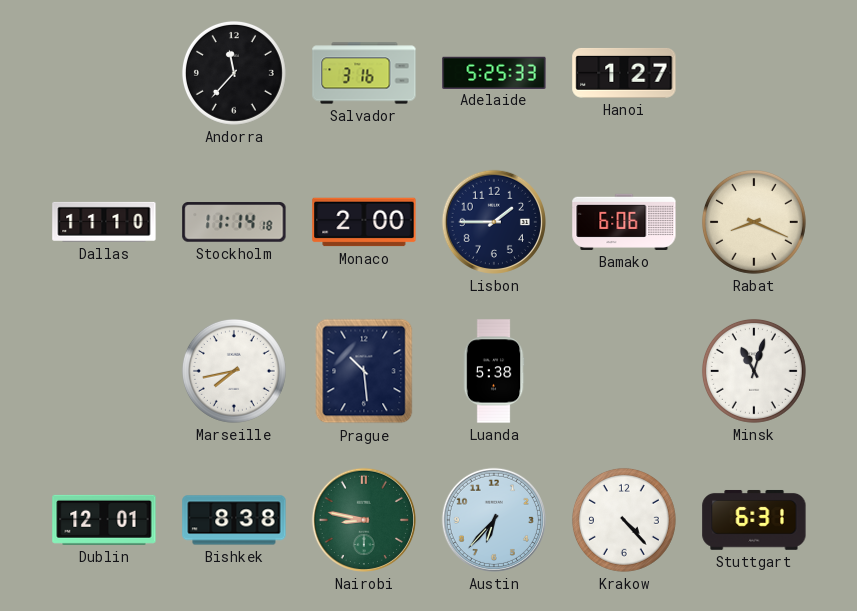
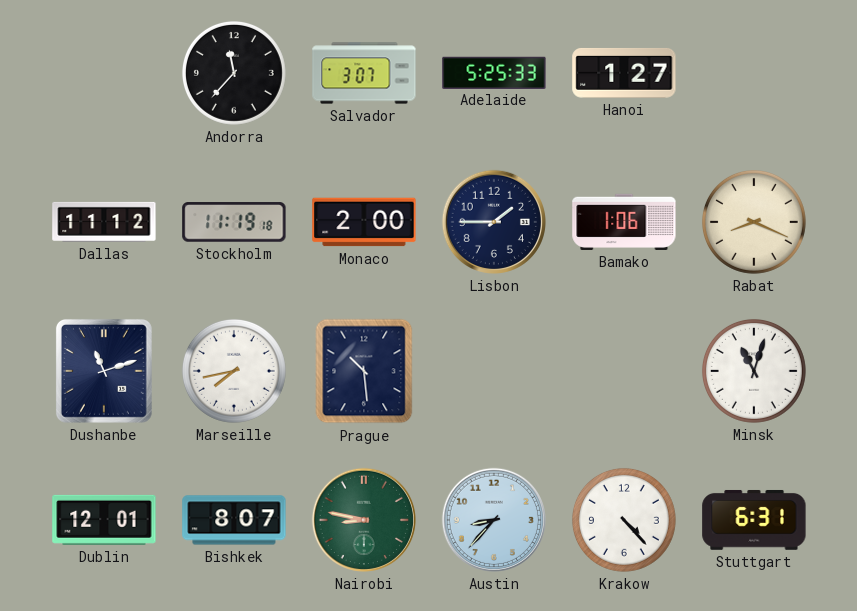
Salvador: 3:16 -> 3:07 (364, 73)
Dallas: 11:10 -> 11:12 (104, 222)
Stockholm: 11:14 -> 11:19 (234, 222)
Bamako: 6:06 -> 1:06 (624, 222)
Dushanbe: none -> 11:12 (104, 371)
Luanda: 5:38 -> none (494, 371)
Bishkek: 8:38 -> 8:07 (234, 520)
Austin: 6:37 -> 8:37 (494, 520)
